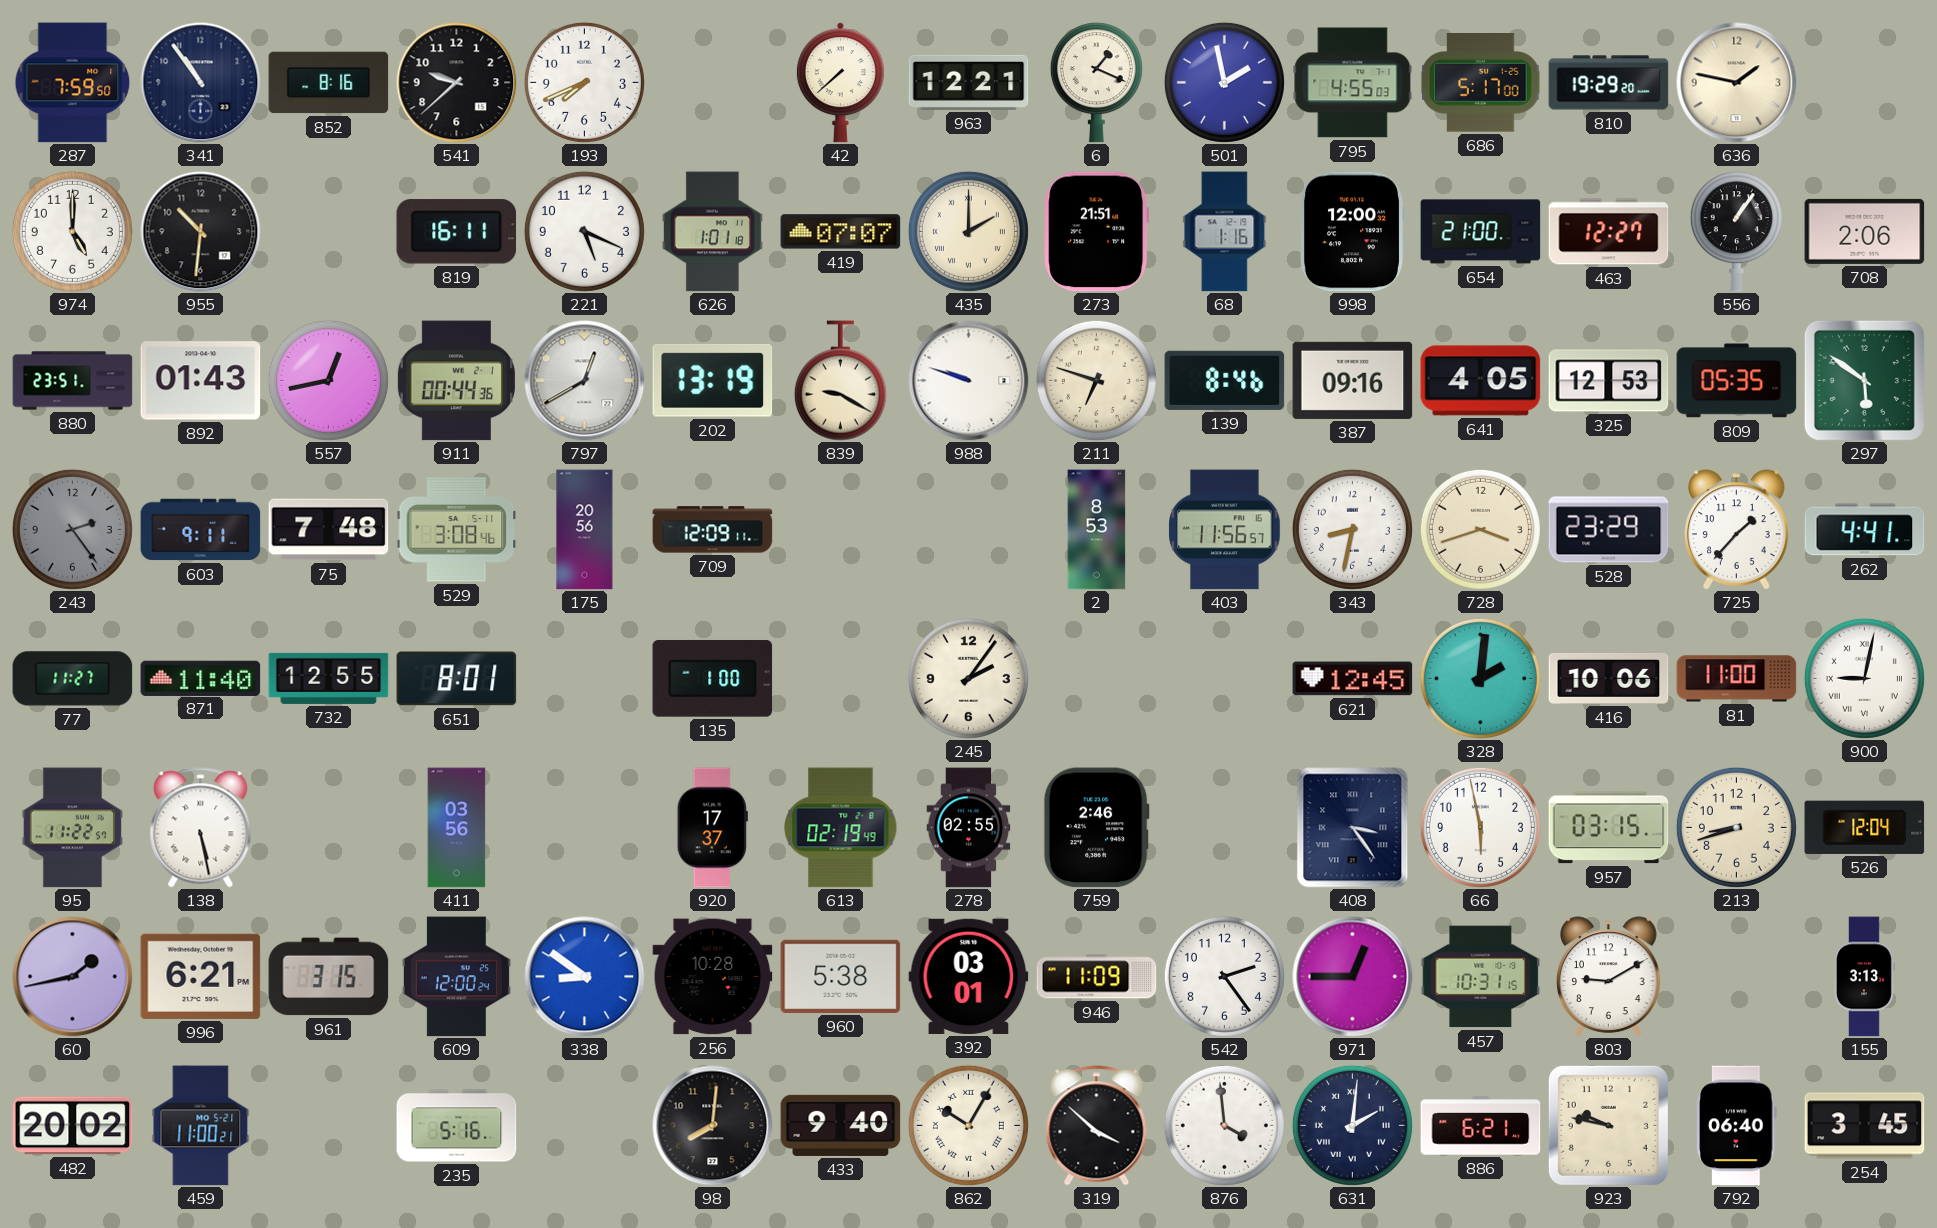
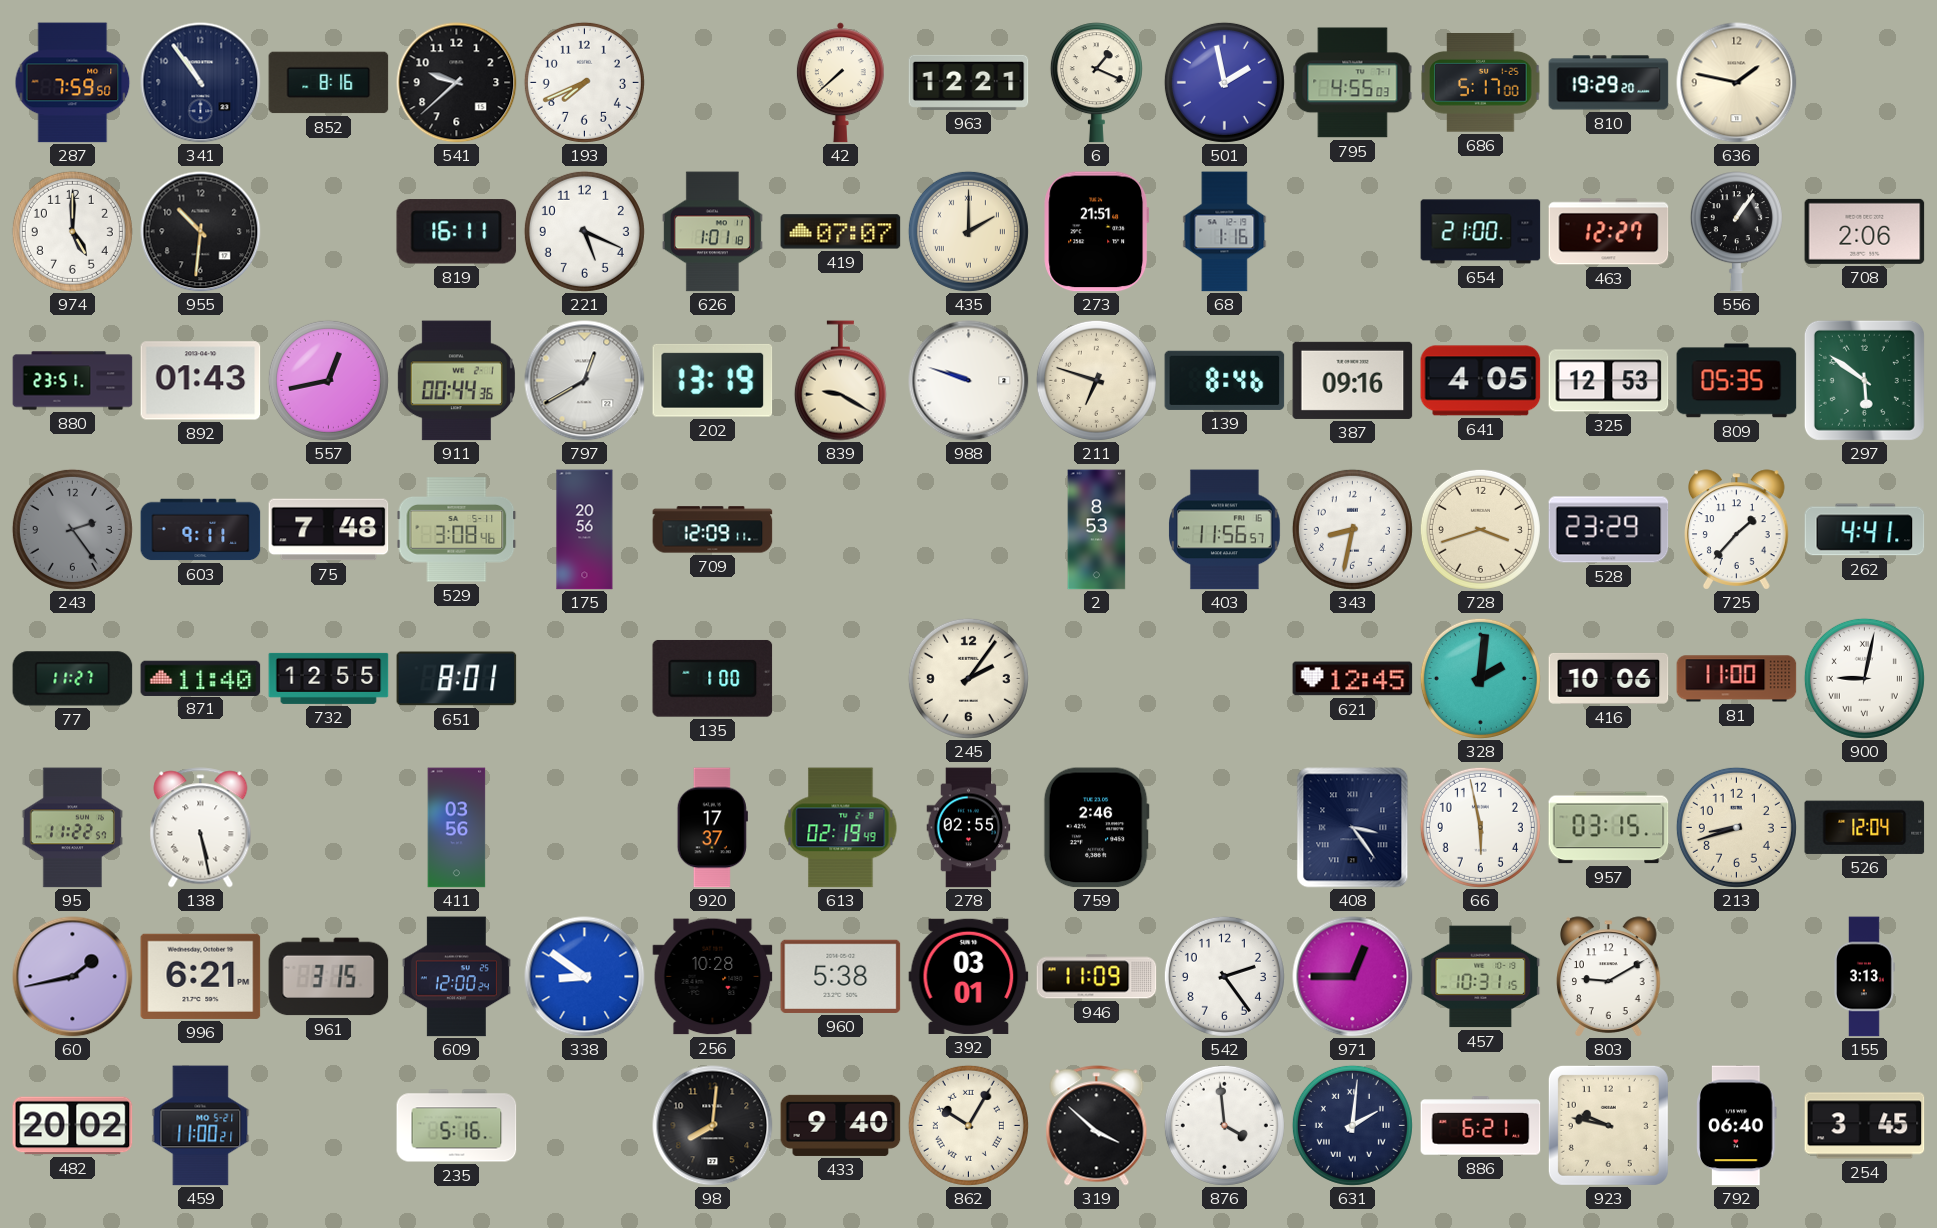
998: 12:00 -> none (1351, 232)
